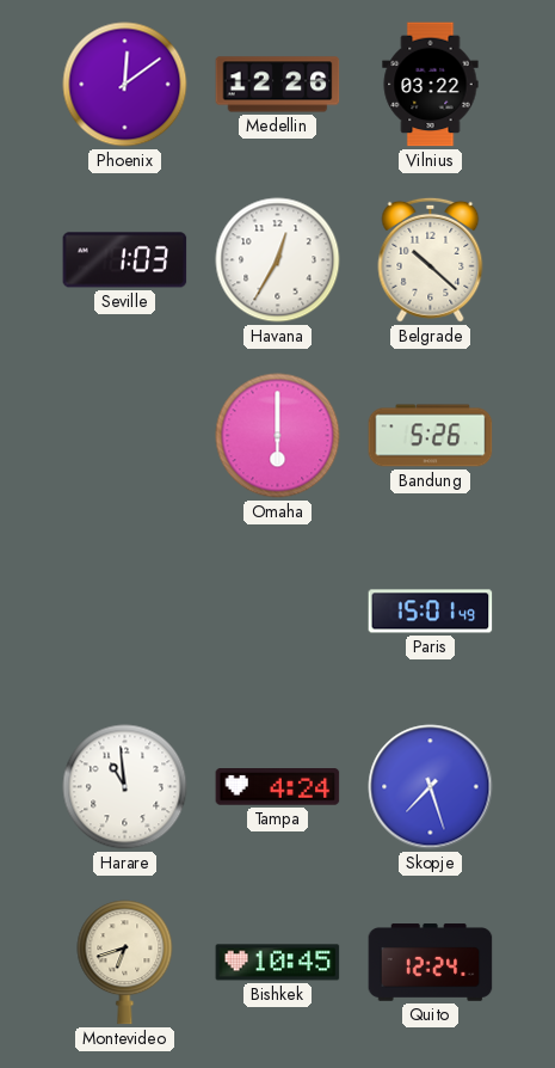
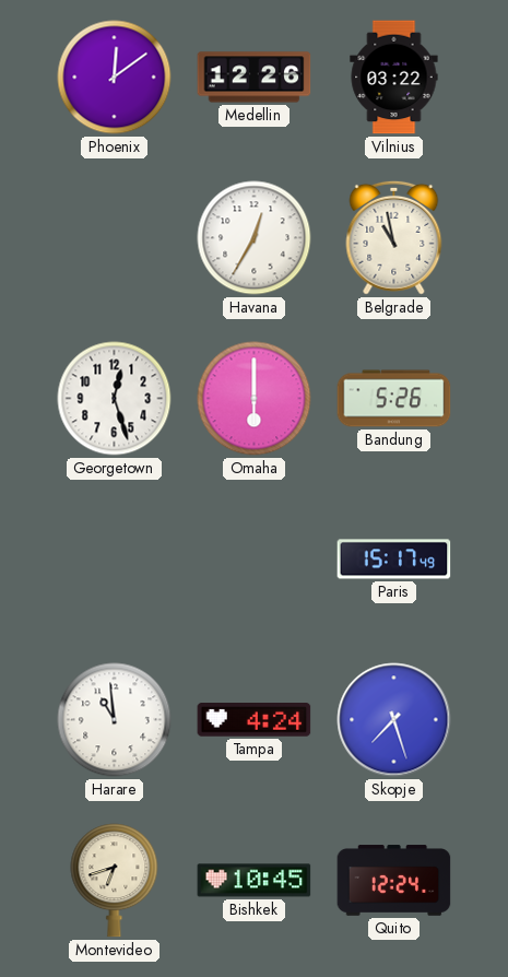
Seville: 1:03 -> none (125, 260)
Belgrade: 10:22 -> 10:58 (394, 237)
Georgetown: none -> 12:27 (115, 399)
Paris: 15:01 -> 15:17 (394, 560)
